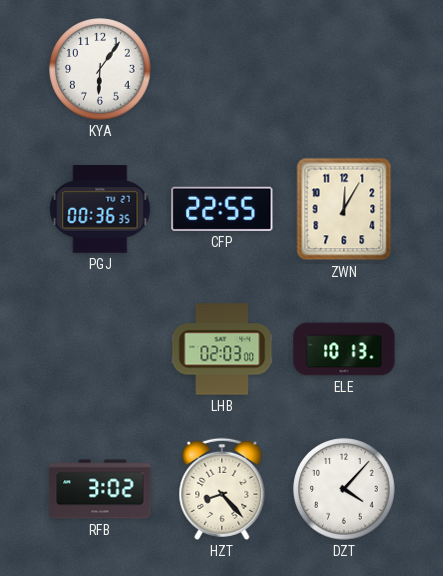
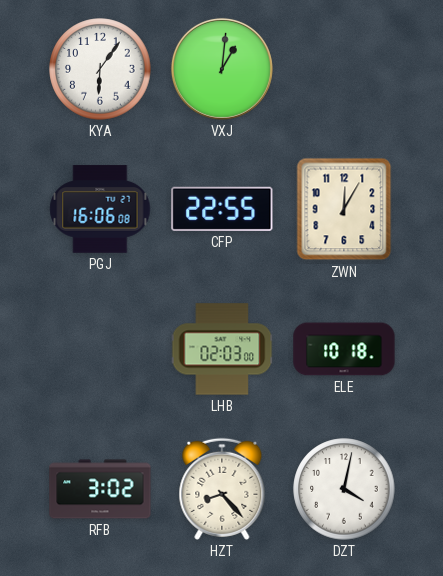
VXJ: none -> 1:01 (222, 69)
PGJ: 00:36 -> 16:06 (100, 209)
ELE: 10:13 -> 10:18 (344, 349)
DZT: 4:07 -> 4:02 (344, 489)
